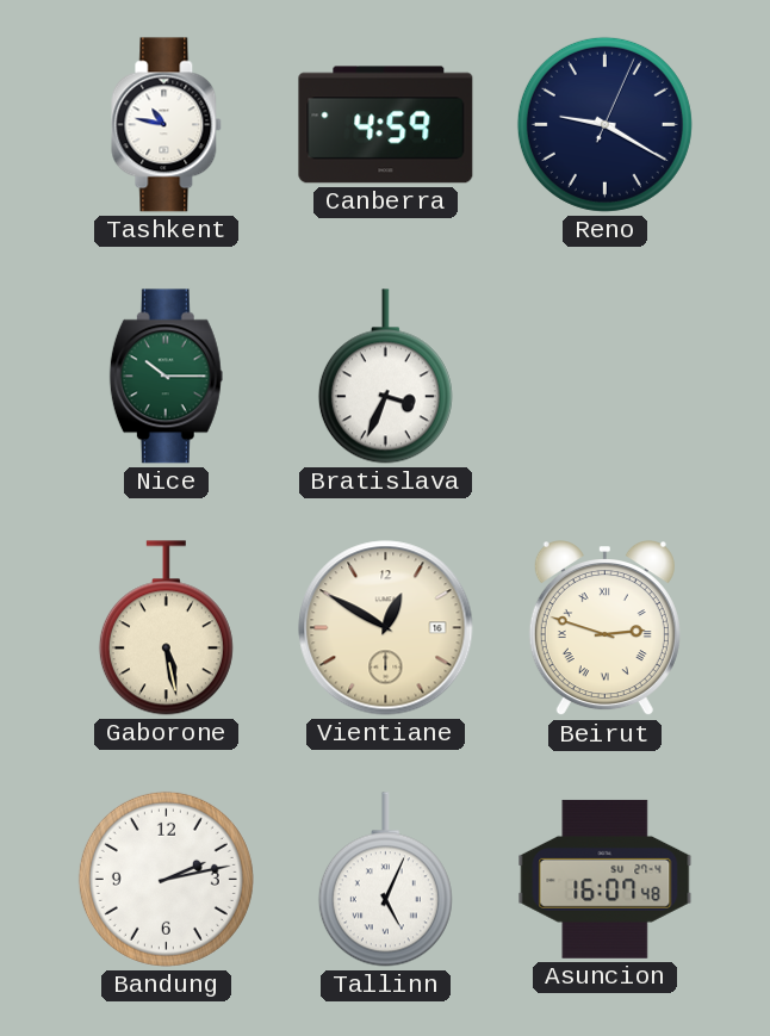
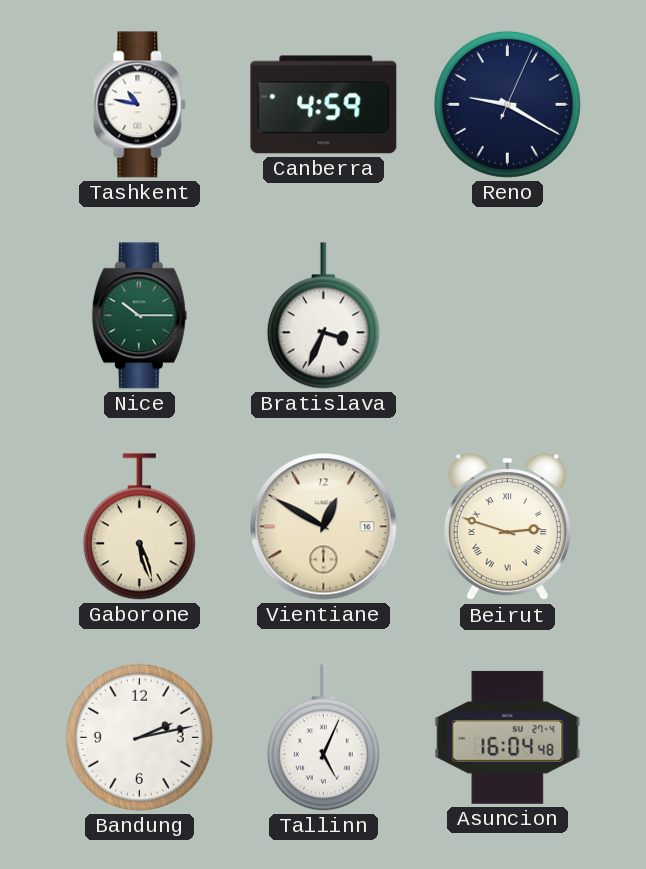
Gaborone: 5:28 -> 5:27 (139, 527)
Asuncion: 16:07 -> 16:04 (508, 737)
